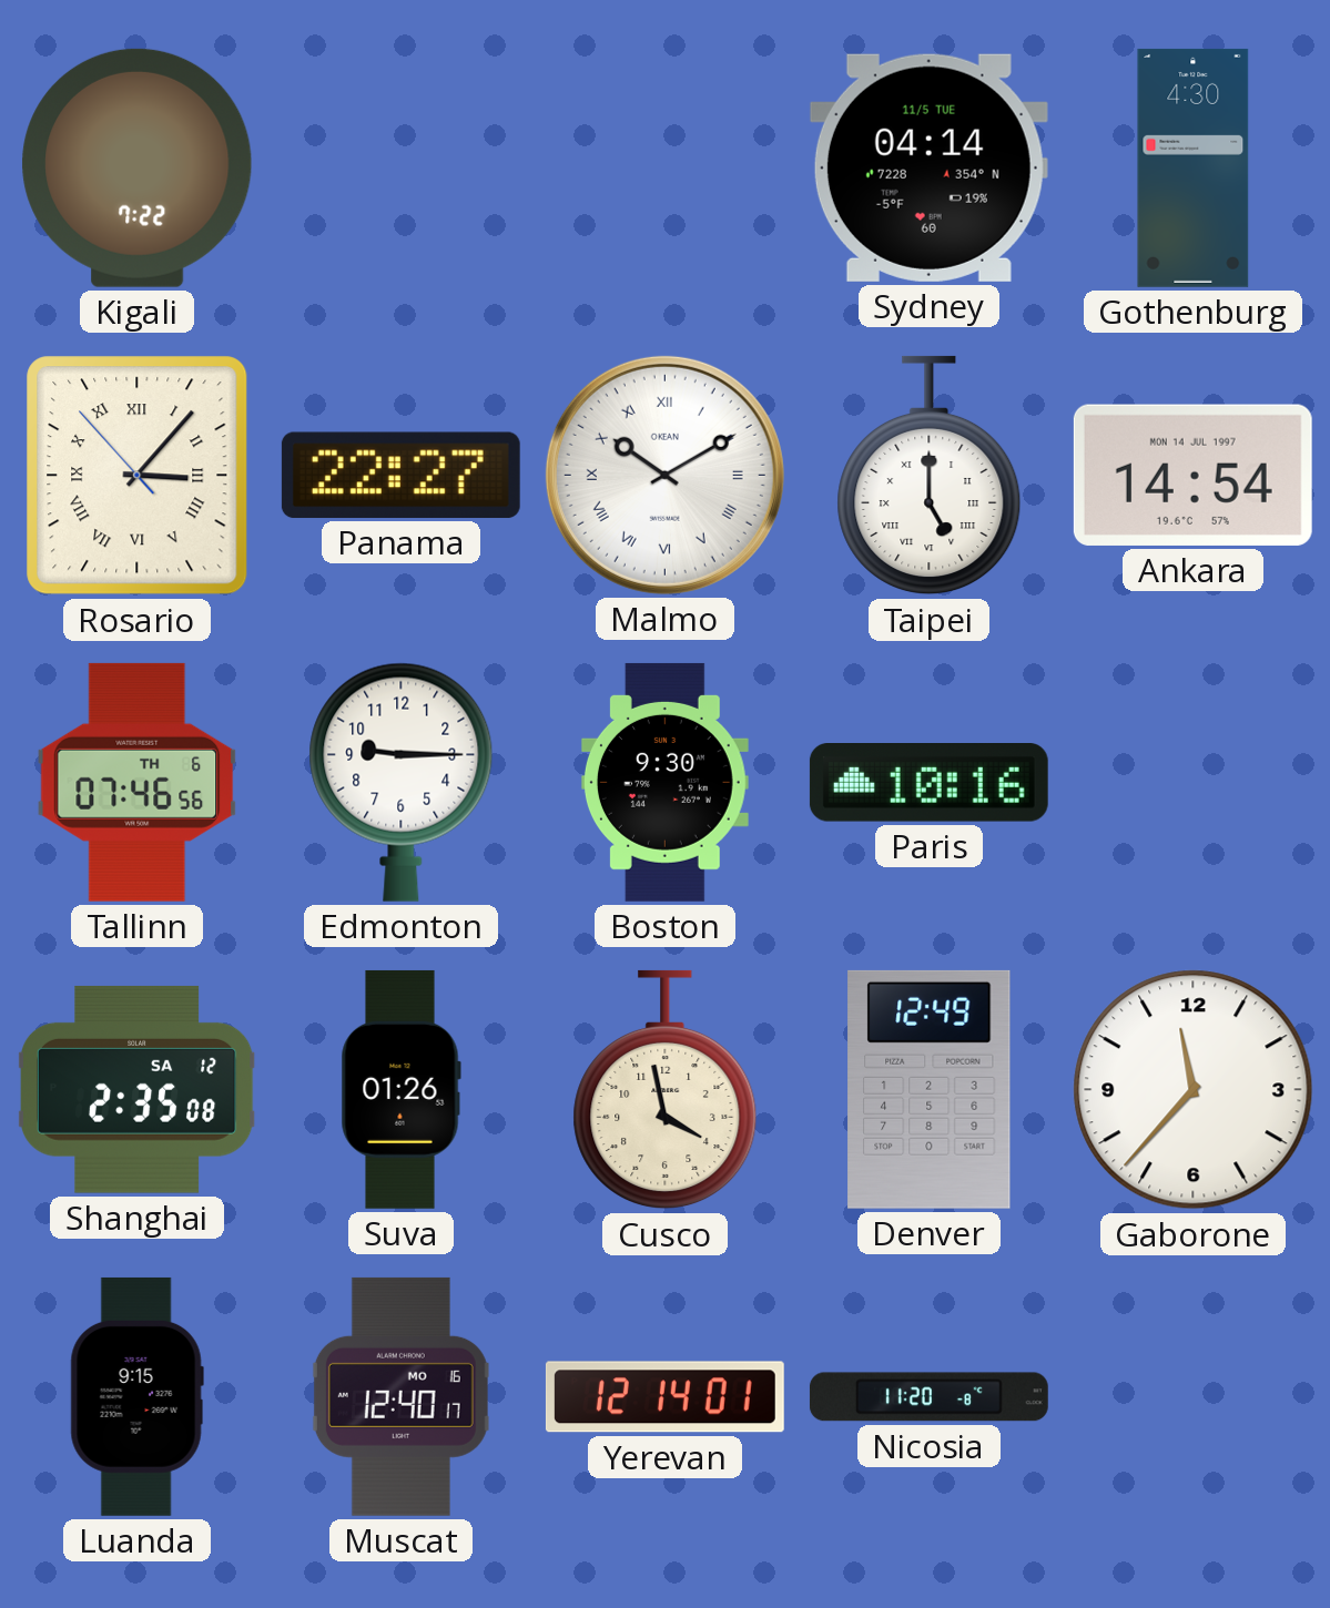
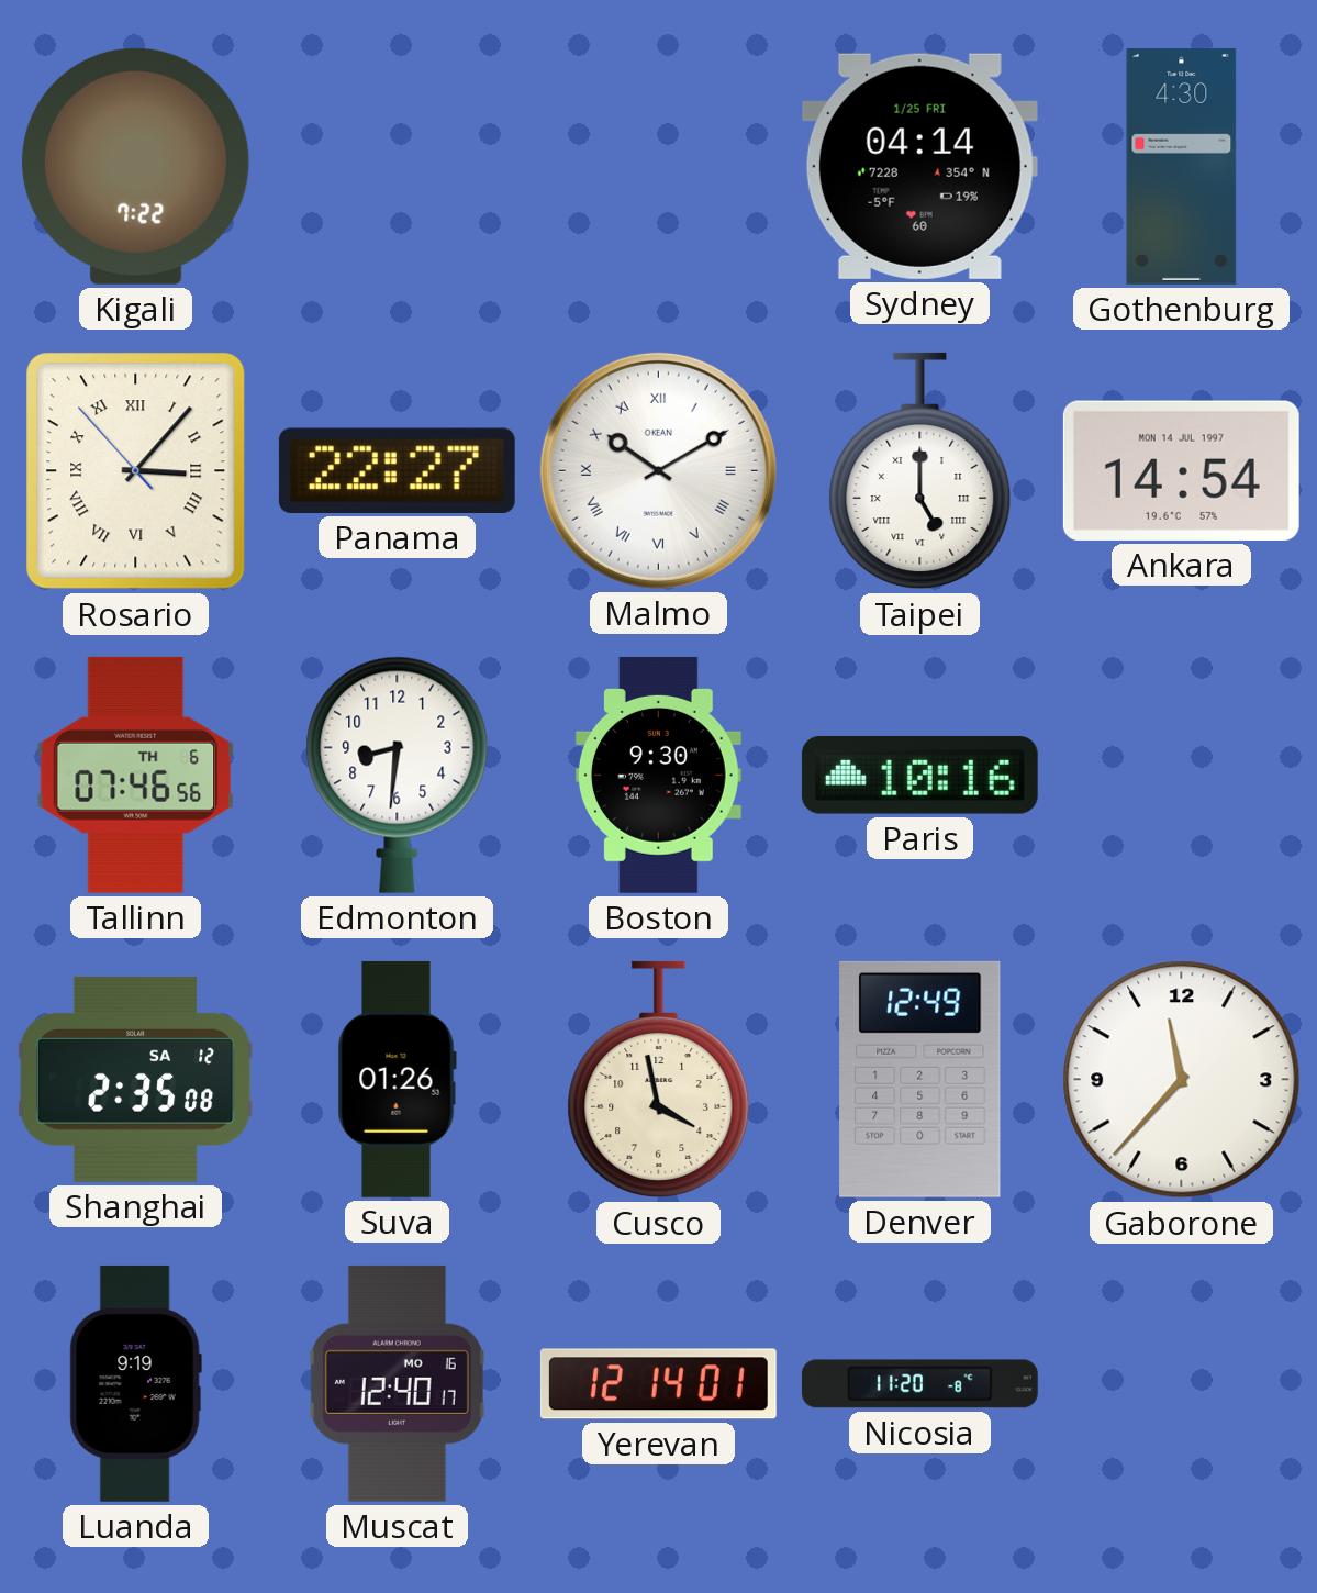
Sydney date: 11/5 TUE -> 1/25 FRI (919, 166)
Edmonton: 9:15 -> 8:31 (398, 775)
Luanda: 9:15 -> 9:19 (135, 1383)
